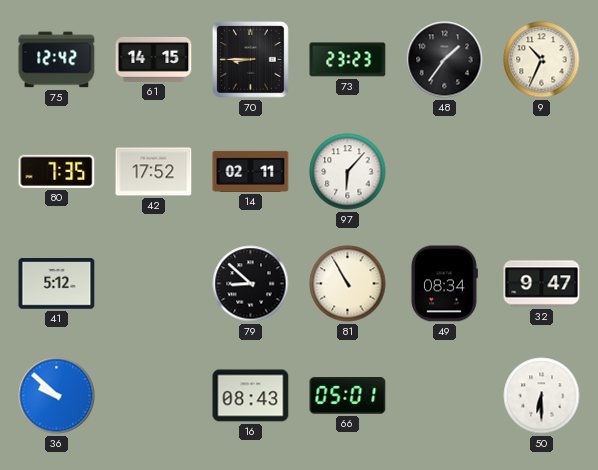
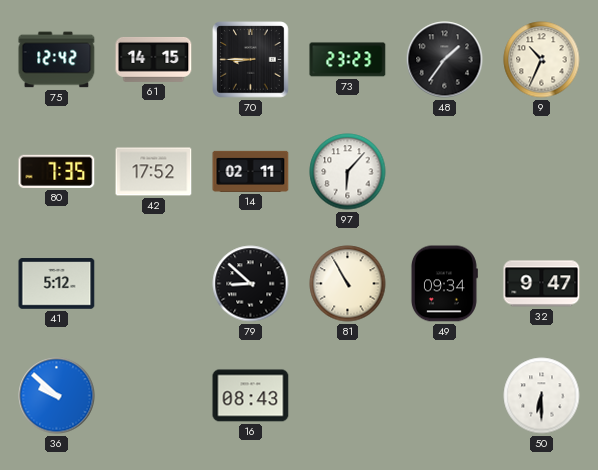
49: 08:34 -> 09:34 (444, 284)
66: 05:01 -> none (348, 396)
